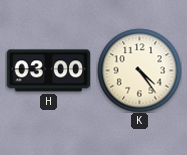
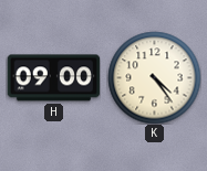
H: 03:00 -> 09:00 (53, 78)
